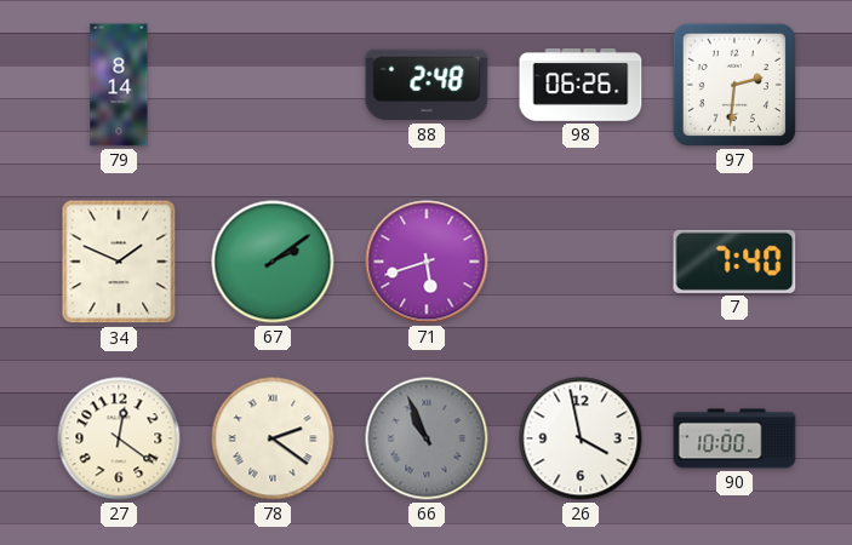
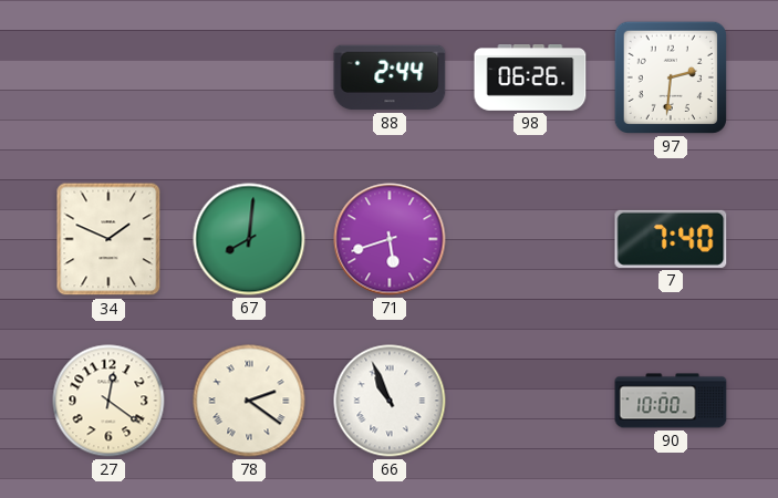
79: 8:14 -> none (119, 85)
88: 2:48 -> 2:44 (390, 77)
67: 2:09 -> 8:01 (249, 239)
66 dial: grey -> white (390, 401)
26: 3:58 -> none (581, 438)
